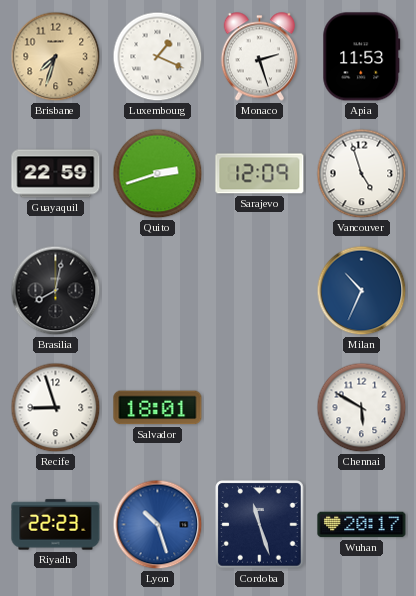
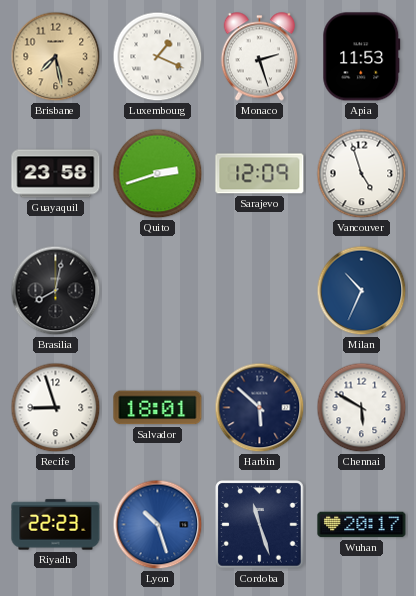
Brisbane: 7:33 -> 7:28 (56, 57)
Guayaquil: 22:59 -> 23:58 (56, 174)
Harbin: none -> 5:52 (260, 408)
